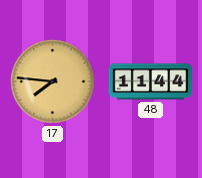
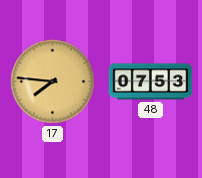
48: 11:44 -> 07:53 (151, 82)
